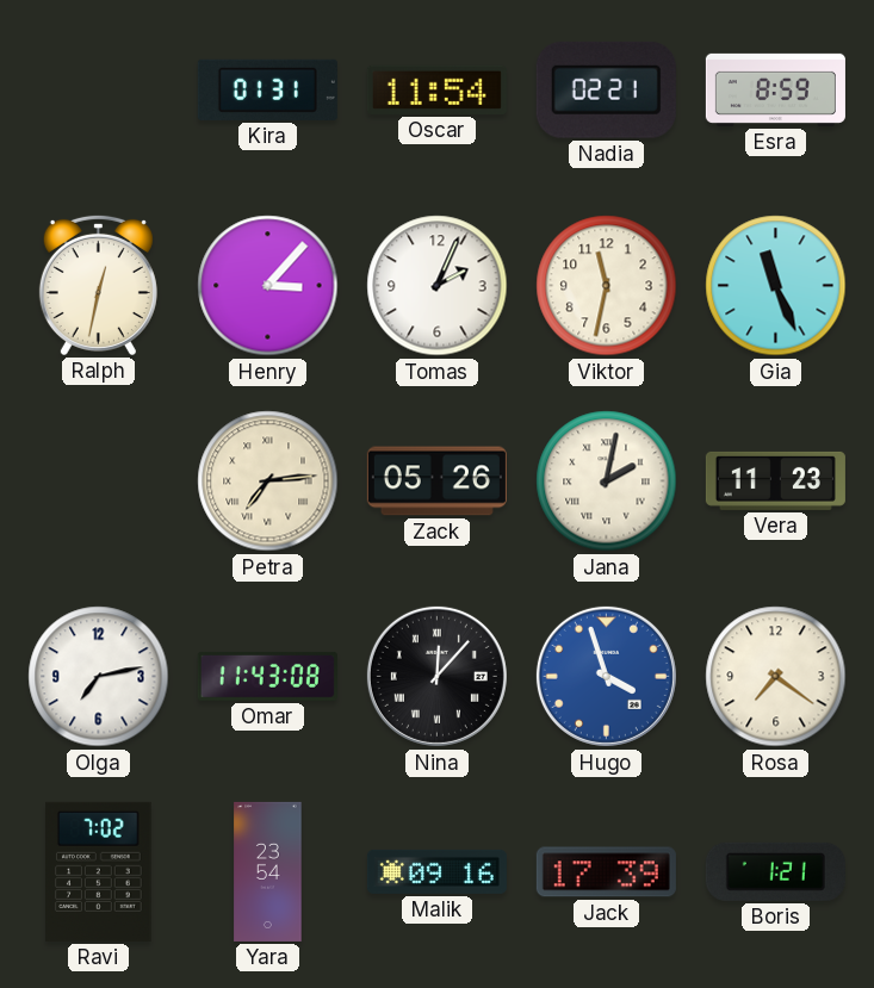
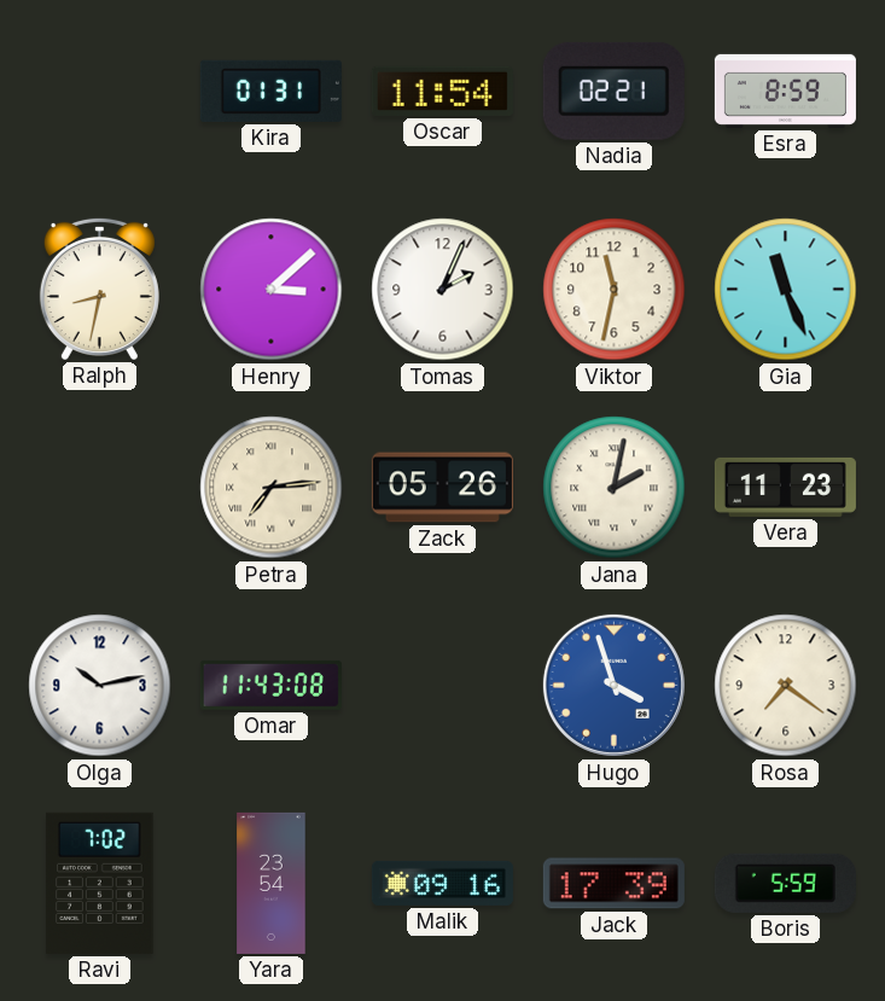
Ralph: 12:32 -> 8:32 (99, 289)
Henry: 3:07 -> 3:08 (272, 290)
Olga: 7:13 -> 10:13 (100, 686)
Nina: 12:07 -> none (436, 676)
Boris: 1:21 -> 5:59 (785, 883)
